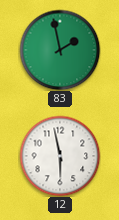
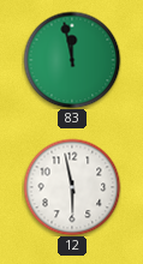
83: 1:58 -> 11:58 (72, 60)
